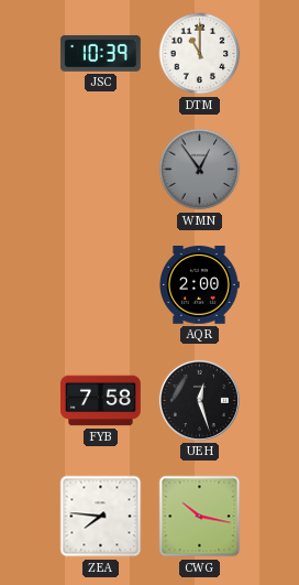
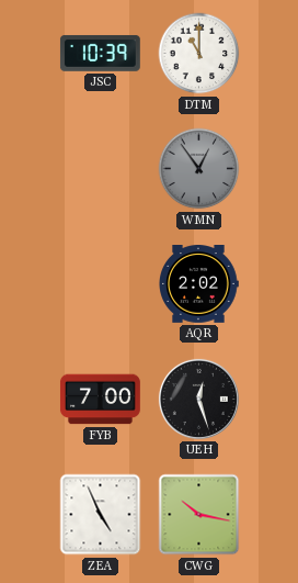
AQR: 2:00 -> 2:02 (198, 284)
FYB: 7:58 -> 7:00 (100, 400)
ZEA: 7:46 -> 4:56 (101, 515)
